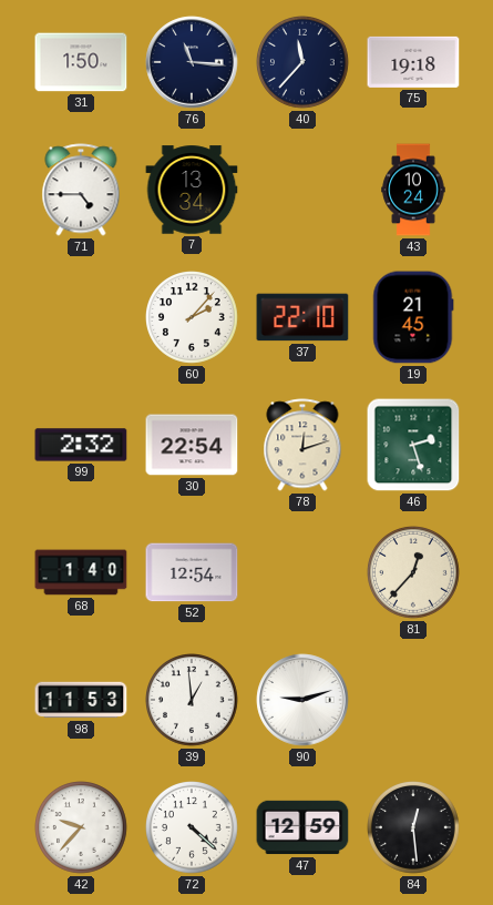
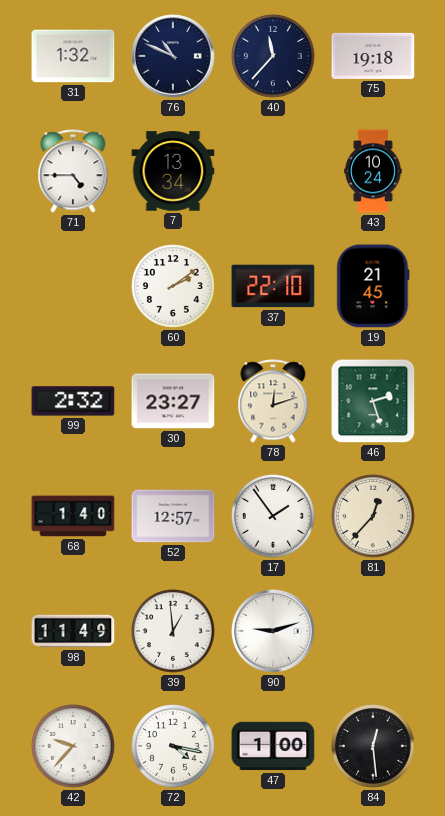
31: 1:50 -> 1:32 (73, 56)
76: 11:16 -> 10:49 (173, 56)
60: 2:07 -> 2:09 (174, 287)
30: 22:54 -> 23:27 (173, 401)
52: 12:54 -> 12:57 (173, 516)
17: none -> 1:54 (274, 517)
98: 11:53 -> 11:49 (73, 631)
72: 4:22 -> 4:17 (174, 747)
47: 12:59 -> 1:00 (273, 746)
